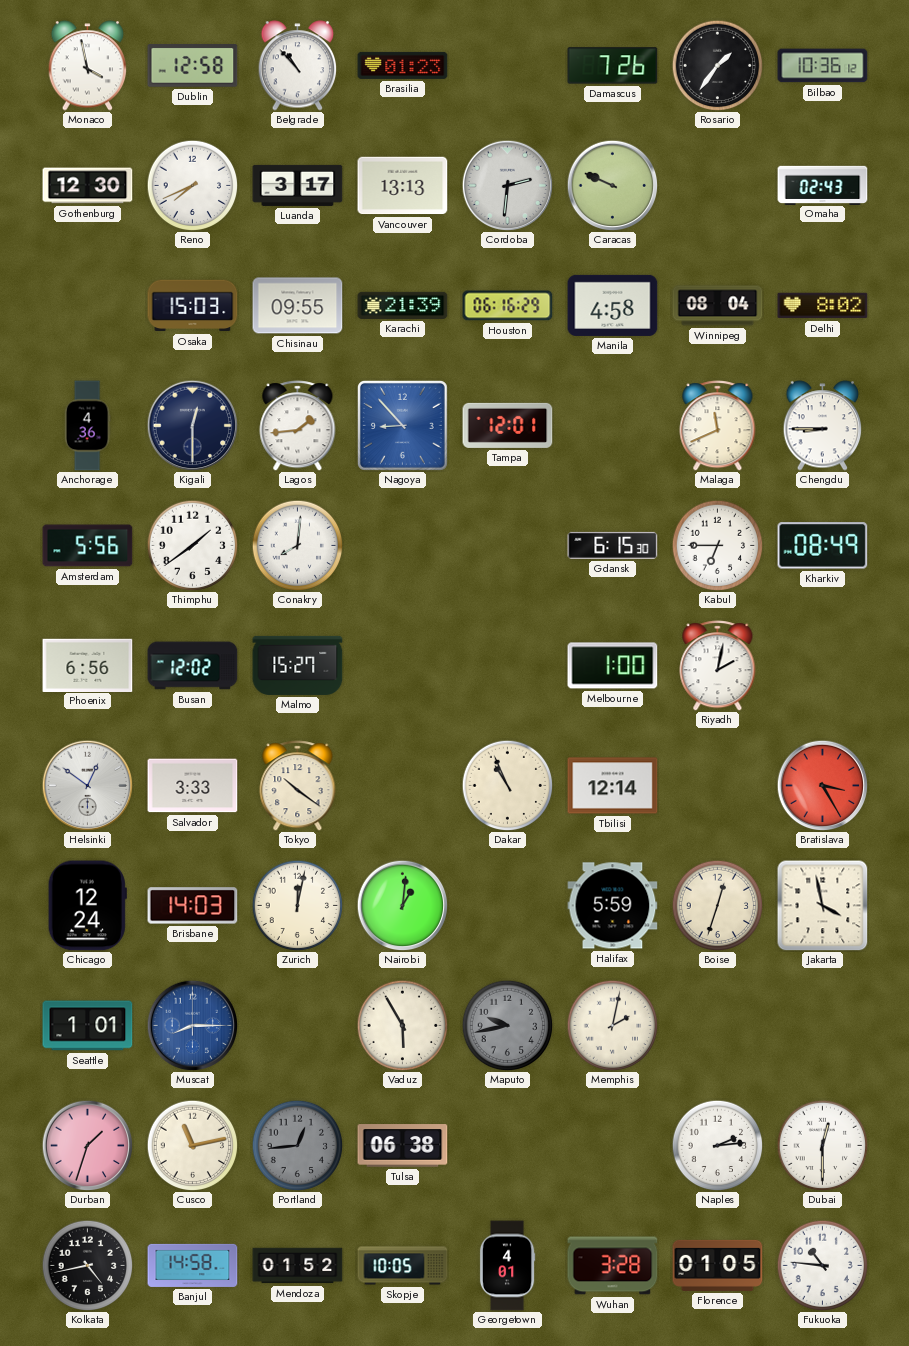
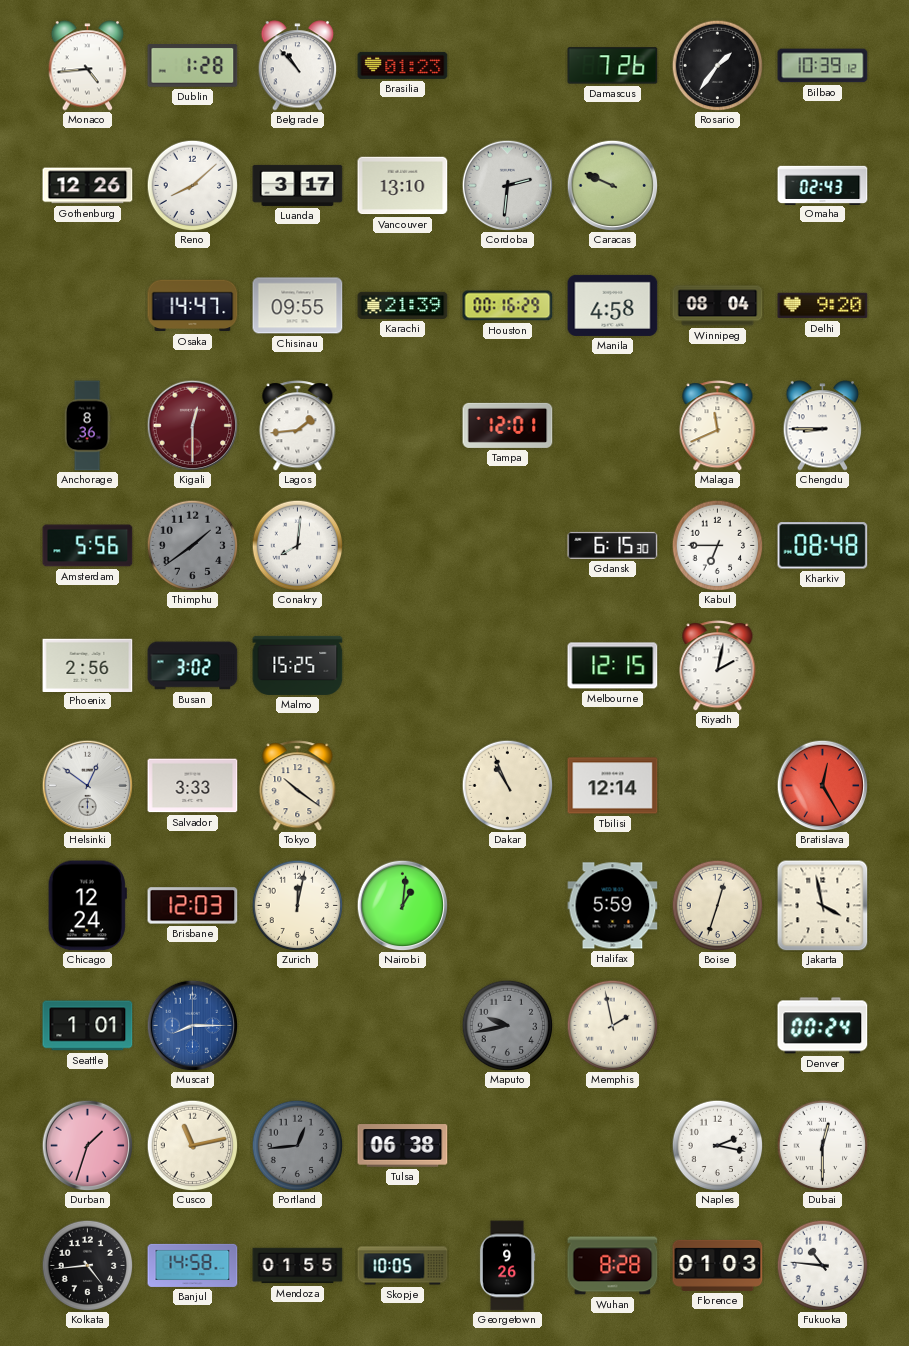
Monaco: 3:58 -> 4:44 (88, 66)
Dublin: 12:58 -> 1:28 (193, 66)
Bilbao: 10:36 -> 10:39 (823, 66)
Gothenburg: 12:30 -> 12:26 (88, 186)
Reno: 7:41 -> 8:08 (192, 185)
Vancouver: 13:13 -> 13:10 (403, 186)
Osaka: 15:03 -> 14:47 (193, 306)
Houston: 06:16 -> 00:16 (508, 306)
Delhi: 8:02 -> 9:20 (823, 306)
Anchorage: 4:36 -> 8:36 (87, 426)
Kigali dial: navy -> burgundy (192, 425)
Nagoya: 8:53 -> none (402, 425)
Thimphu dial: white -> grey (192, 545)
Kharkiv: 08:49 -> 08:48 (823, 546)
Phoenix: 6:56 -> 2:56 (88, 665)
Busan: 12:02 -> 3:02 (193, 666)
Malmo: 15:27 -> 15:25 (298, 665)
Melbourne: 1:00 -> 12:15 (613, 666)
Bratislava: 3:25 -> 12:25 (822, 785)
Brisbane: 14:03 -> 12:03 (193, 906)
Vaduz: 5:55 -> none (402, 1025)
Memphis: 2:02 -> 1:58 (612, 1025)
Denver: none -> 00:24 (823, 1026)
Naples: 2:14 -> 2:17 (717, 1145)
Kolkata: 4:43 -> 4:44 (87, 1265)
Mendoza: 01:52 -> 01:55 (298, 1266)
Georgetown: 4:01 -> 9:26 (507, 1266)
Wuhan: 3:28 -> 8:28 (613, 1266)
Florence: 01:05 -> 01:03 (718, 1265)
